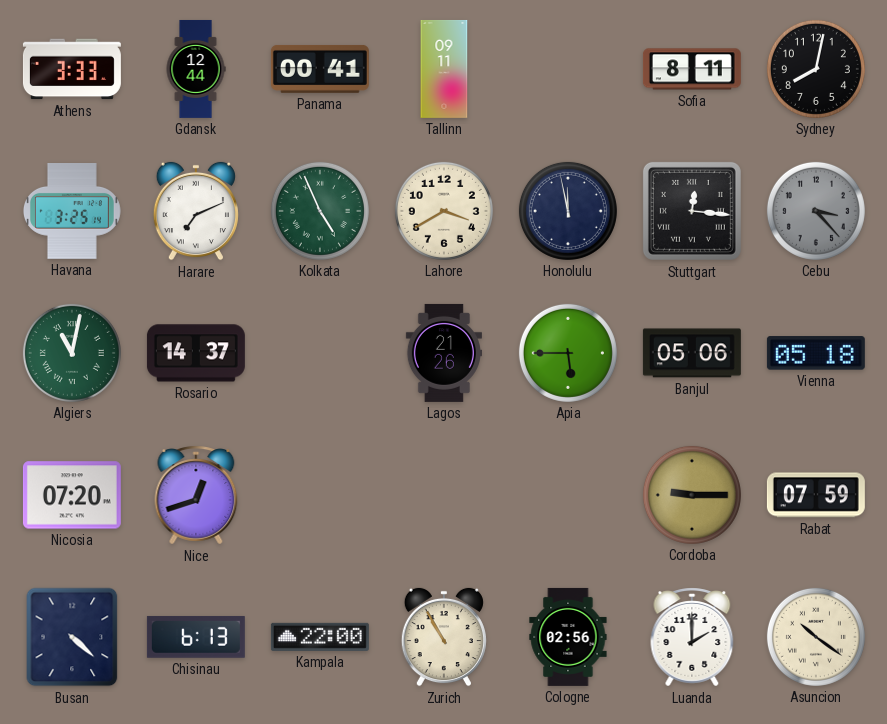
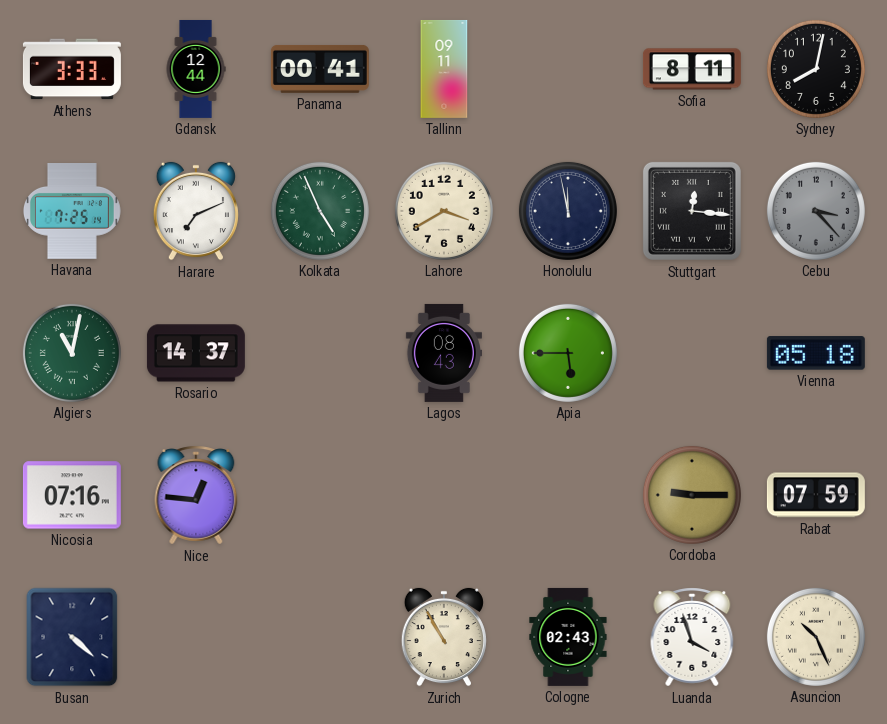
Havana: 3:25 -> 7:25 (72, 212)
Lagos: 21:26 -> 08:43 (444, 353)
Banjul: 05:06 -> none (692, 353)
Nicosia: 07:20 -> 07:16 (72, 495)
Nice: 12:42 -> 12:46 (196, 495)
Chisinau: 6:13 -> none (196, 637)
Kampala: 22:00 -> none (320, 637)
Cologne: 02:56 -> 02:43 (568, 637)
Luanda: 2:00 -> 3:57 (692, 637)
Asuncion: 10:21 -> 10:26 (816, 637)
